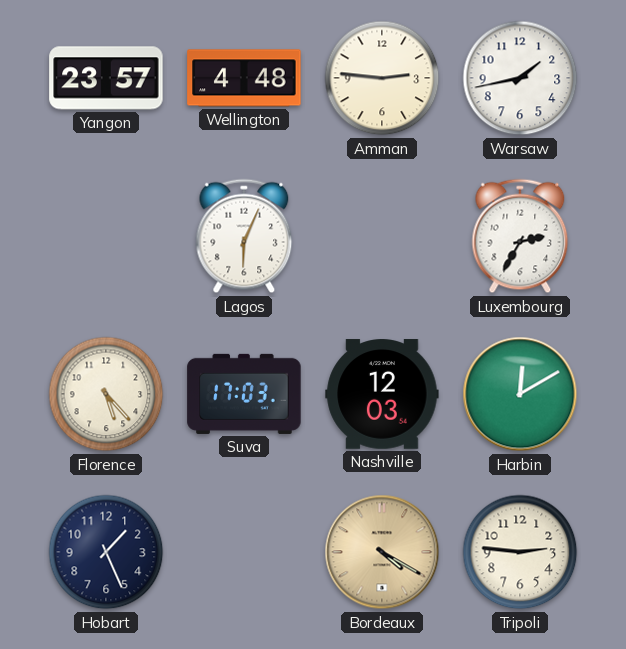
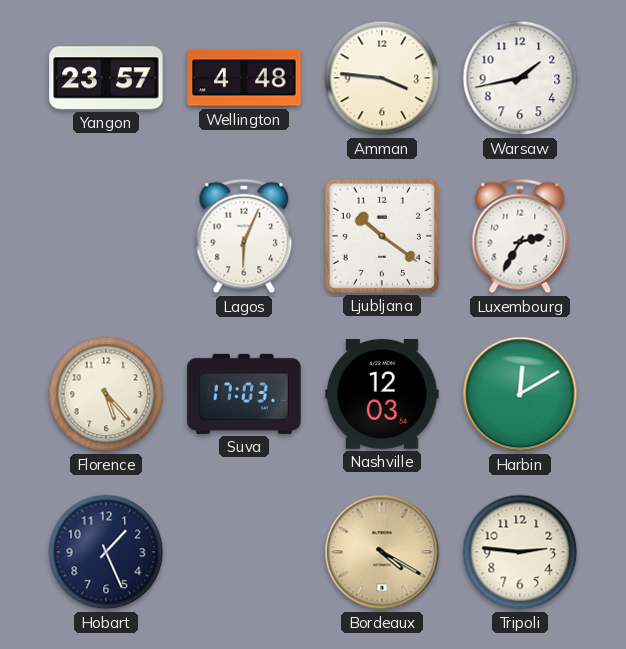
Amman: 2:46 -> 3:46 (382, 78)
Ljubljana: none -> 10:21 (382, 236)
